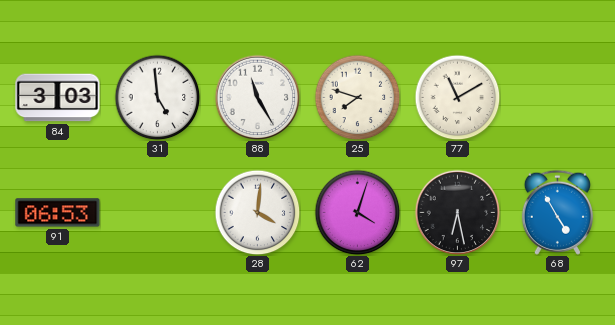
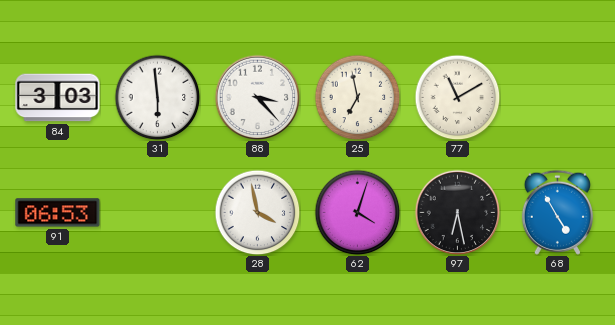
31: 4:59 -> 5:59 (157, 97)
88: 11:25 -> 3:23 (257, 97)
25: 7:48 -> 6:58 (357, 97)
28: 4:01 -> 3:58 (257, 212)
